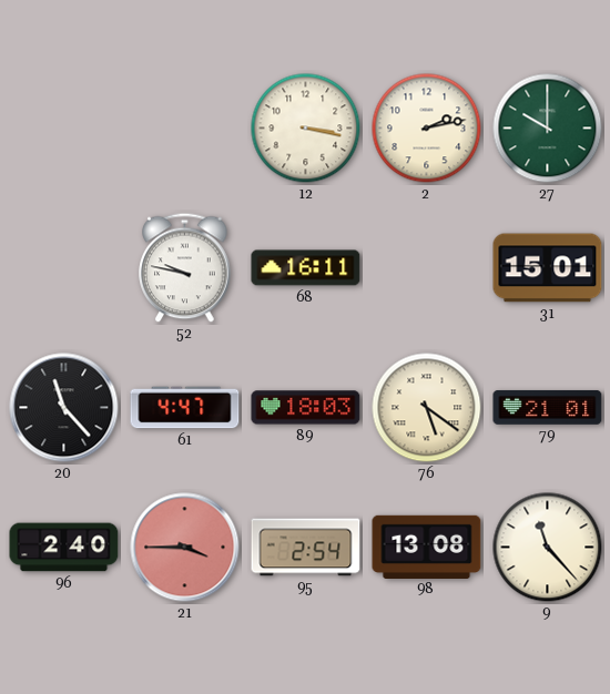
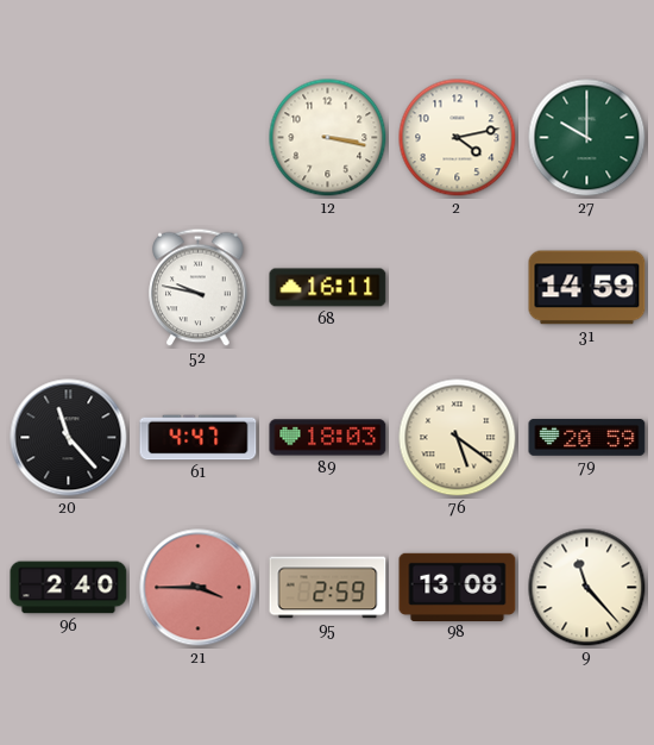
2: 2:13 -> 4:13 (458, 138)
31: 15:01 -> 14:59 (587, 288)
79: 21:01 -> 20:59 (587, 437)
95: 2:54 -> 2:59 (328, 588)
